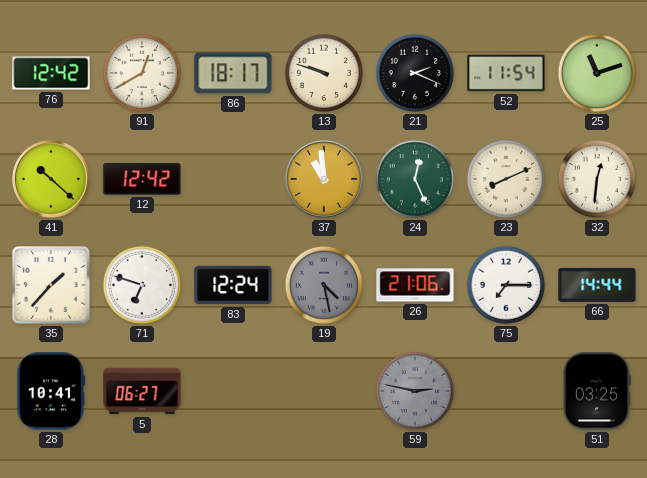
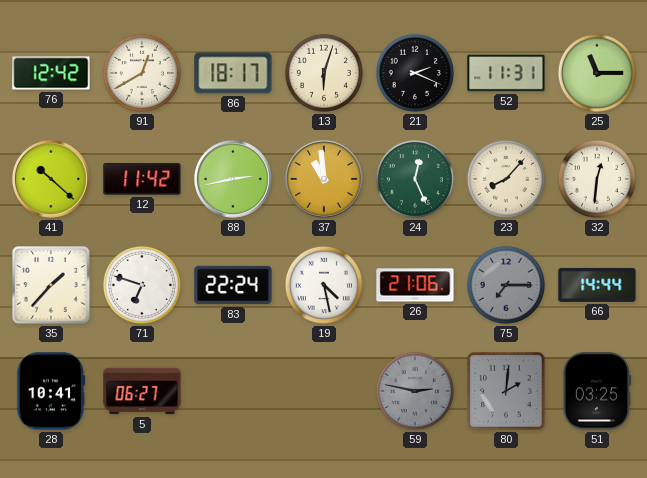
13: 9:48 -> 6:03 (324, 73)
52: 11:54 -> 11:31 (506, 73)
25: 11:12 -> 11:15 (597, 73)
12: 12:42 -> 11:42 (142, 179)
88: none -> 2:43 (234, 180)
23: 8:11 -> 8:07 (506, 179)
83: 12:24 -> 22:24 (233, 285)
19 dial: grey -> white (324, 285)
75 dial: white -> grey (506, 285)
80: none -> 2:01 (506, 391)
